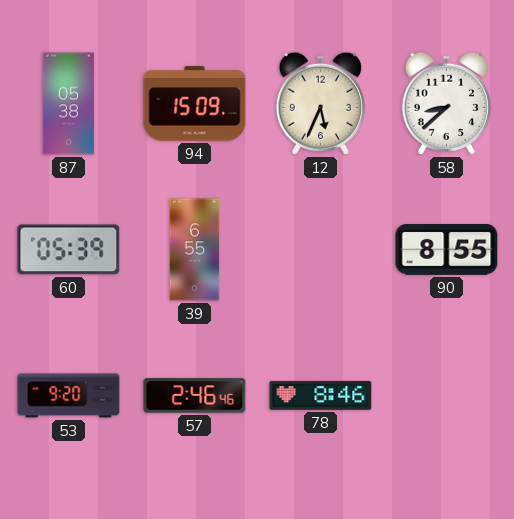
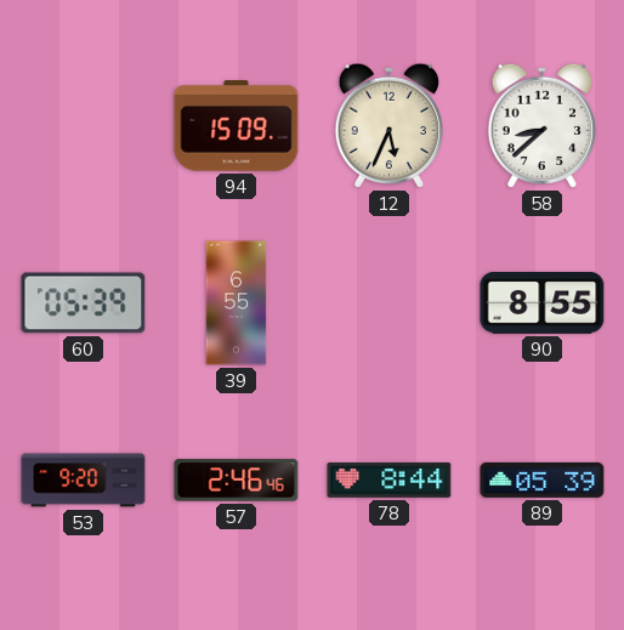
87: 05:38 -> none (69, 104)
78: 8:46 -> 8:44 (390, 479)
89: none -> 05:39 (543, 479)
